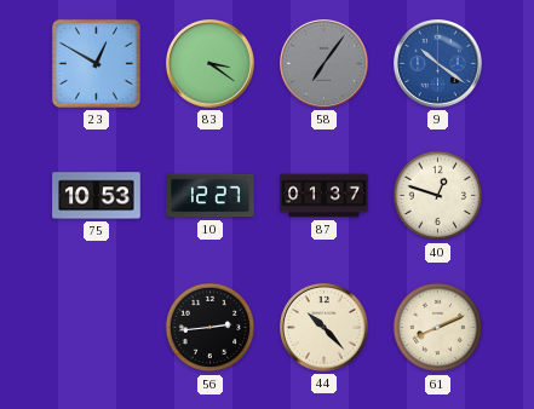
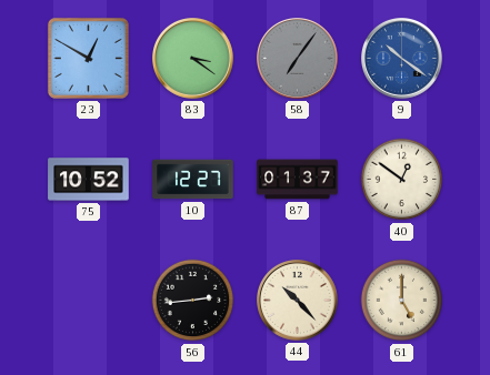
75: 10:53 -> 10:52 (89, 180)
40: 12:48 -> 12:51 (402, 180)
61: 8:11 -> 5:00 (402, 301)
